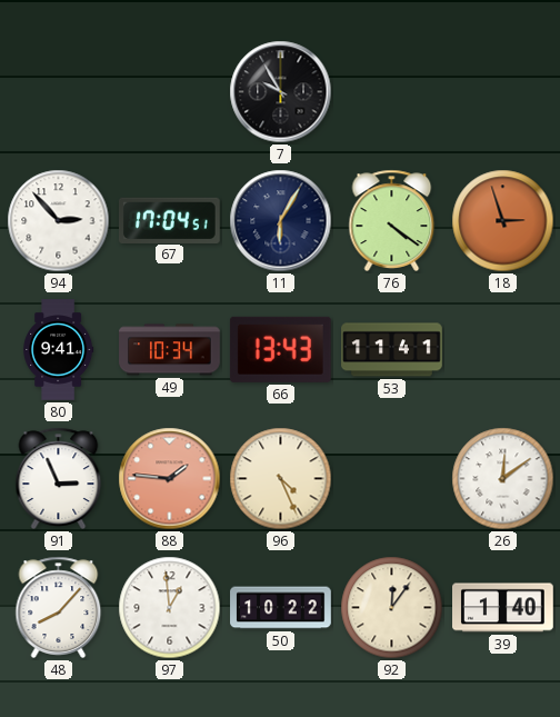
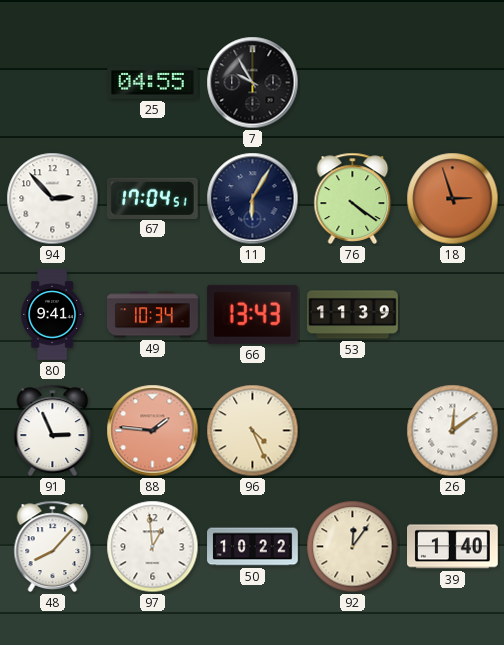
25: none -> 04:55 (153, 83)
53: 11:41 -> 11:39 (353, 315)
